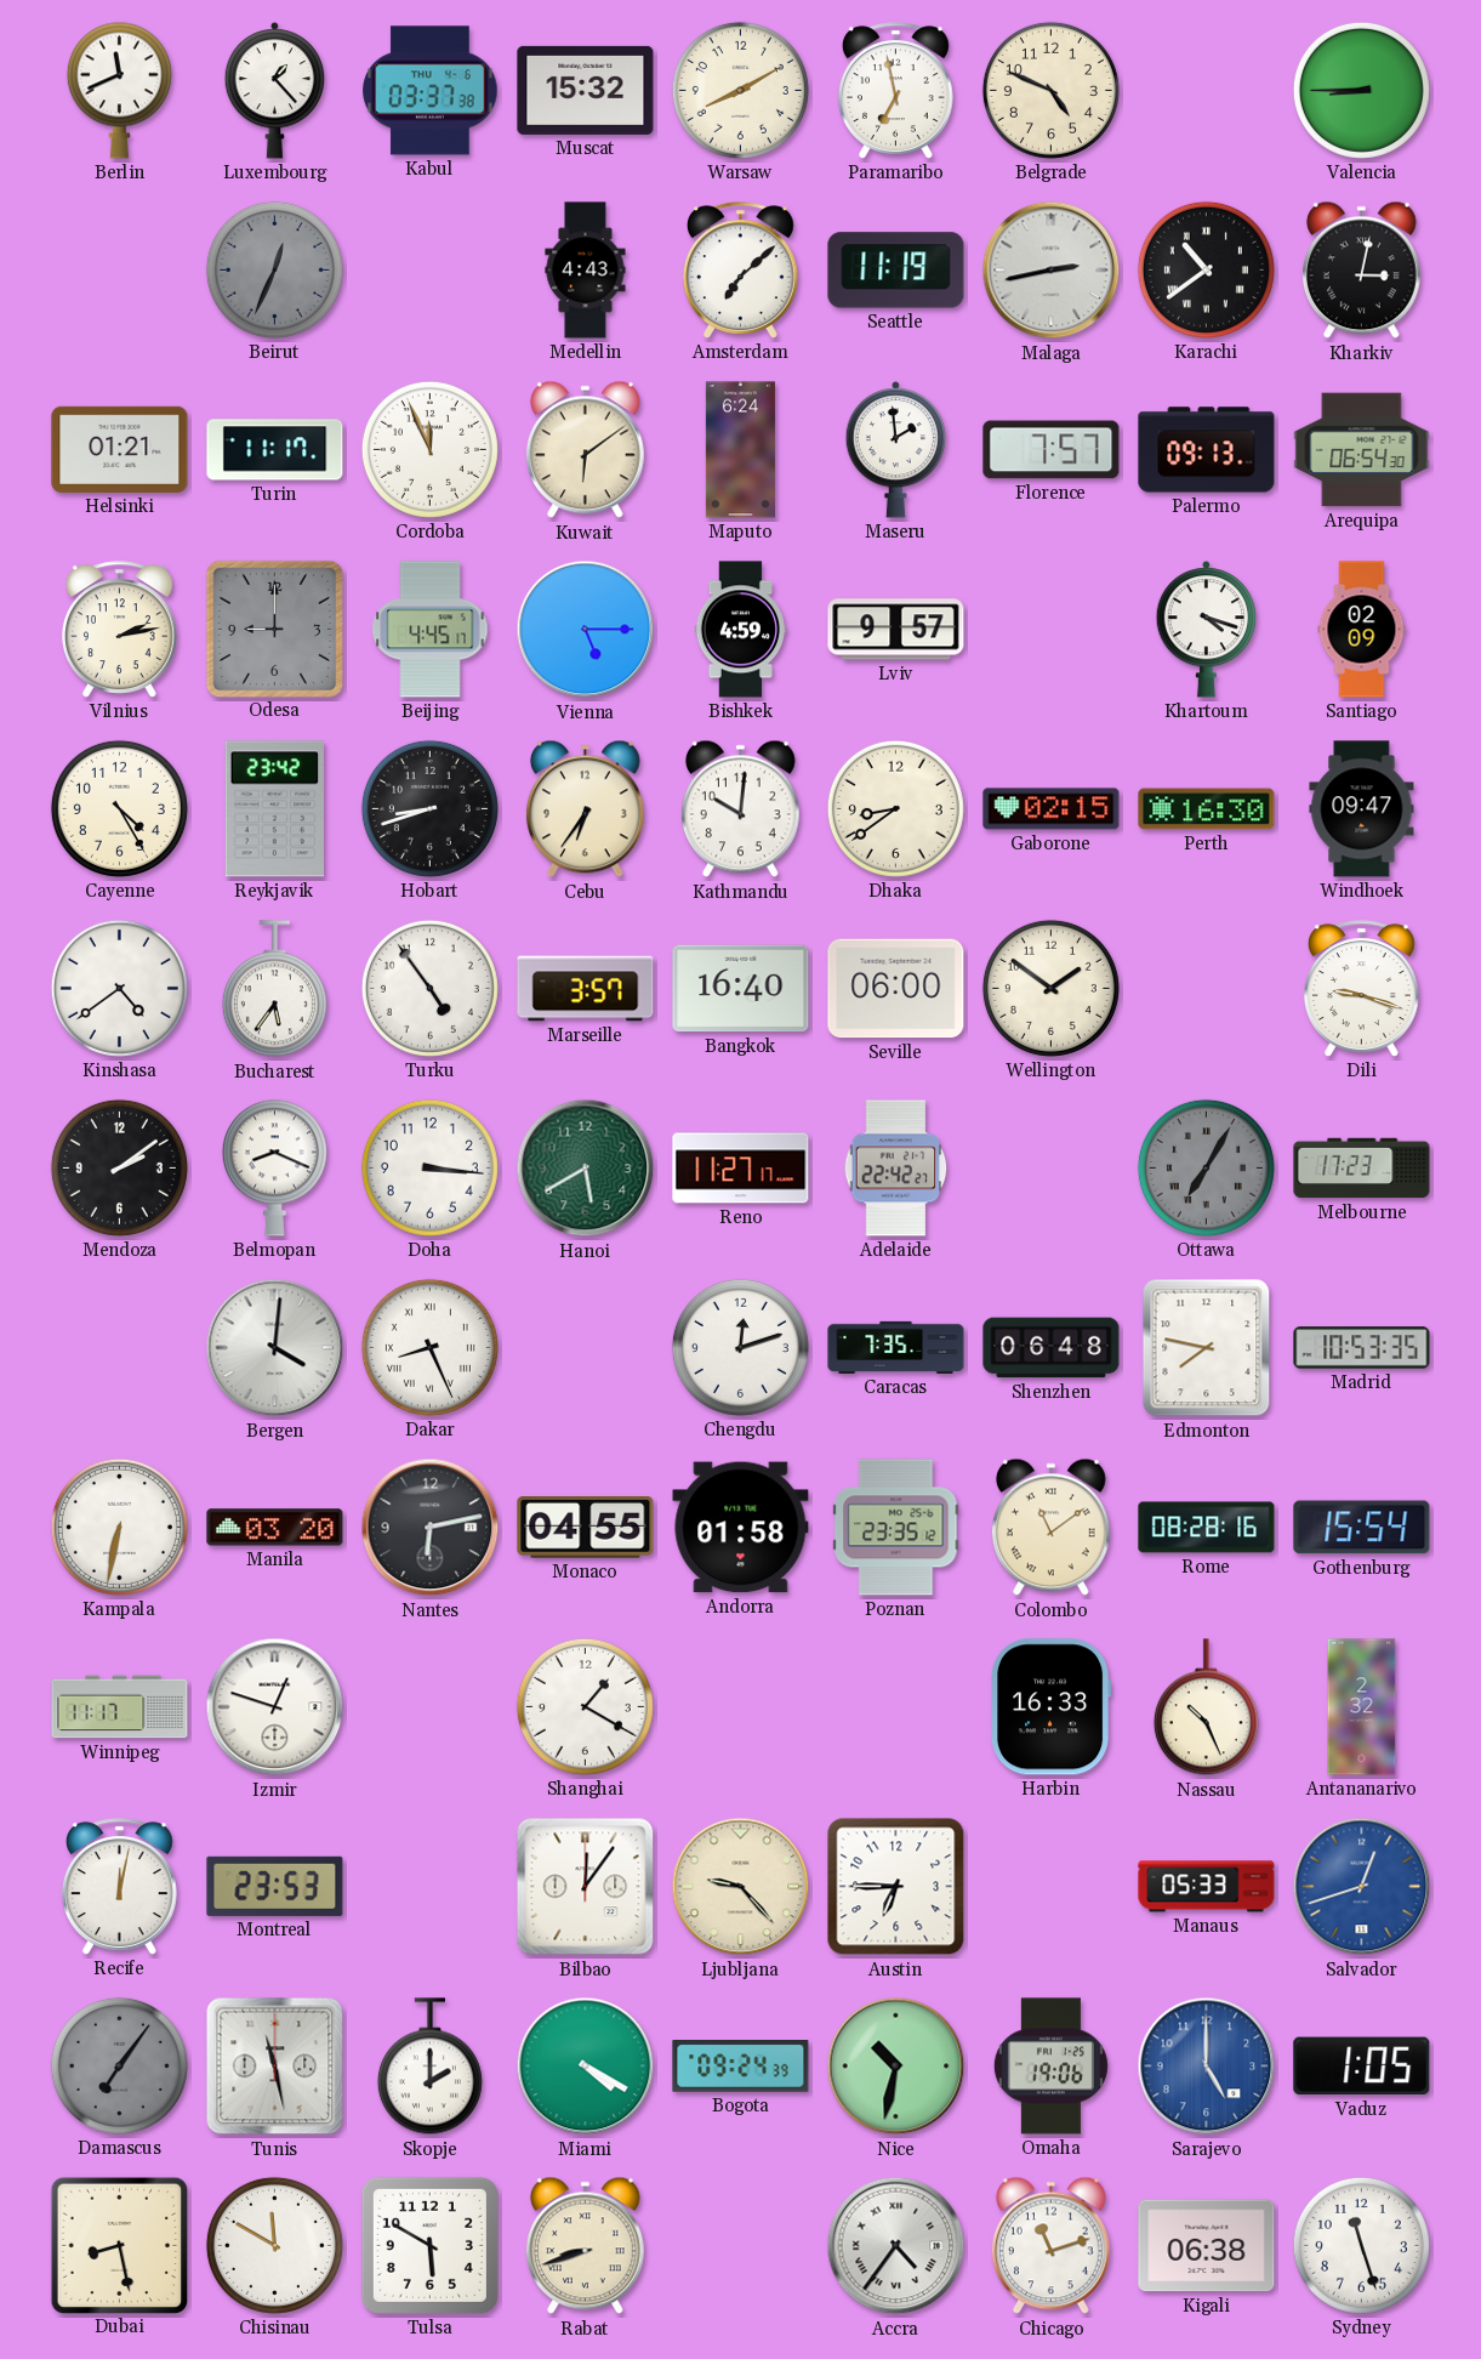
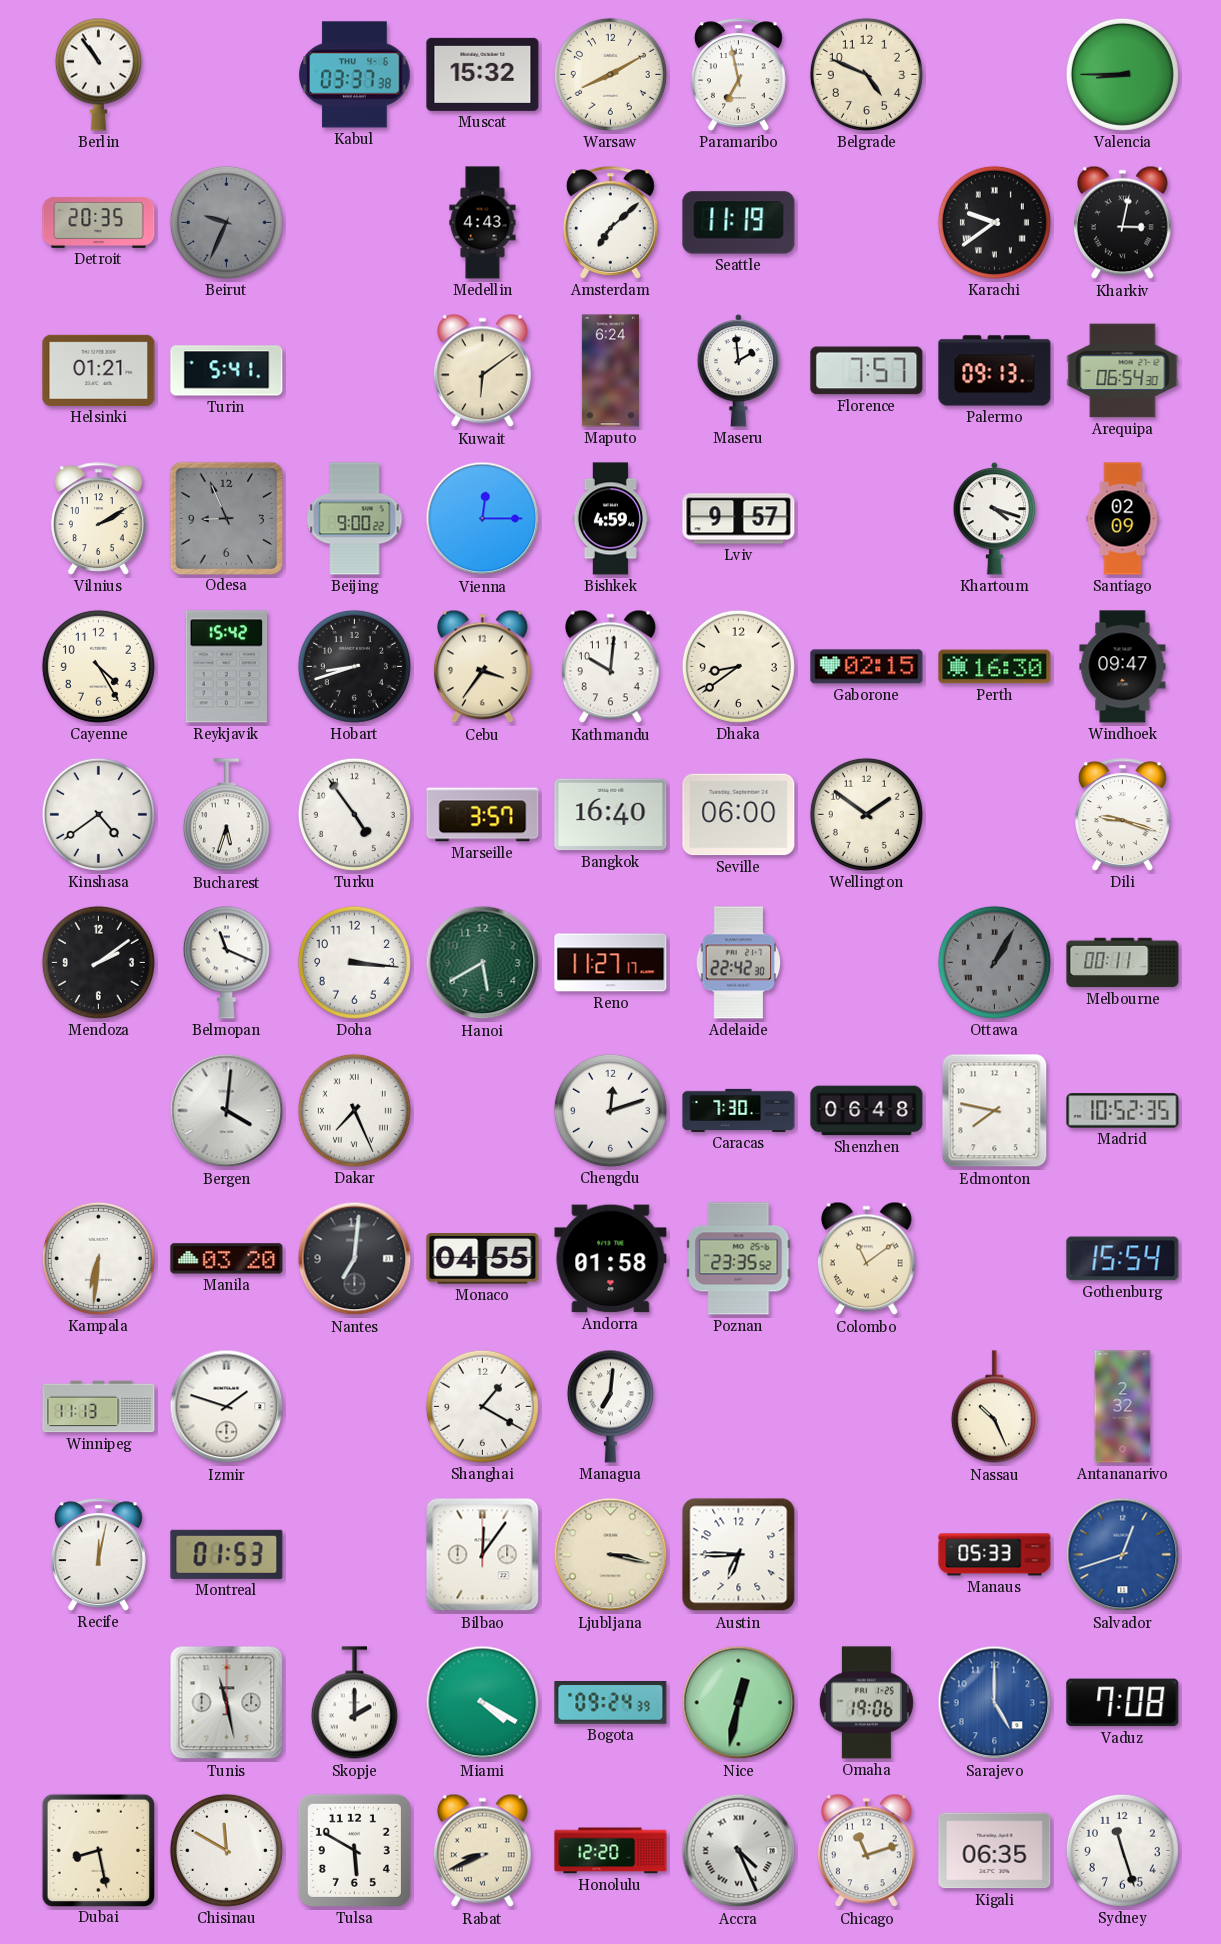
Berlin: 11:41 -> 10:54 (98, 74)
Luxembourg: 1:23 -> none (275, 91)
Detroit: none -> 20:35 (99, 222)
Beirut: 12:34 -> 9:34 (226, 222)
Malaga: 2:43 -> none (1052, 271)
Karachi: 10:39 -> 9:39 (994, 222)
Turin: 11:17 -> 5:41 (227, 371)
Cordoba: 11:56 -> none (429, 449)
Vilnius: 2:13 -> 2:10 (98, 519)
Odesa: 9:00 -> 8:56 (226, 518)
Beijing: 4:45 -> 9:00 (355, 519)
Vienna: 5:15 -> 12:15 (483, 519)
Reykjavik: 23:42 -> 15:42 (227, 667)
Cebu: 6:36 -> 3:36 (482, 667)
Bucharest: 5:36 -> 5:33 (226, 815)
Belmopan: 8:19 -> 11:19 (226, 962)
Adelaide: 22:42:27 -> 22:42:30 (739, 963)
Ottawa: 7:05 -> 1:05 (994, 962)
Melbourne: 17:23 -> 00:11 (1123, 963)
Dakar: 8:26 -> 7:26 (354, 1110)
Caracas: 7:35 -> 7:30 (739, 1110)
Madrid: 10:53 -> 10:52 (1123, 1111)
Kampala: 6:32 -> 6:31 (98, 1258)
Nantes: 6:13 -> 7:01 (355, 1259)
Poznan: 23:35:12 -> 23:35:52 (739, 1259)
Rome: 08:28 -> none (1207, 1528)
Winnipeg: 11:17 -> 11:13 (99, 1407)
Izmir: 12:48 -> 1:48 (227, 1407)
Managua: none -> 7:01 (610, 1406)
Harbin: 16:33 -> none (1052, 1707)
Montreal: 23:53 -> 01:53 (227, 1554)
Ljubljana: 9:23 -> 3:17 (611, 1555)
Damascus: 7:06 -> none (119, 2065)
Nice: 10:32 -> 12:32 (739, 1703)
Vaduz: 1:05 -> 7:08 (1123, 1703)
Rabat: 8:42 -> 8:41 (482, 1851)
Honolulu: none -> 12:20 (611, 1851)
Accra: 4:36 -> 4:26 (739, 1851)
Kigali: 06:38 -> 06:35 (995, 1851)
